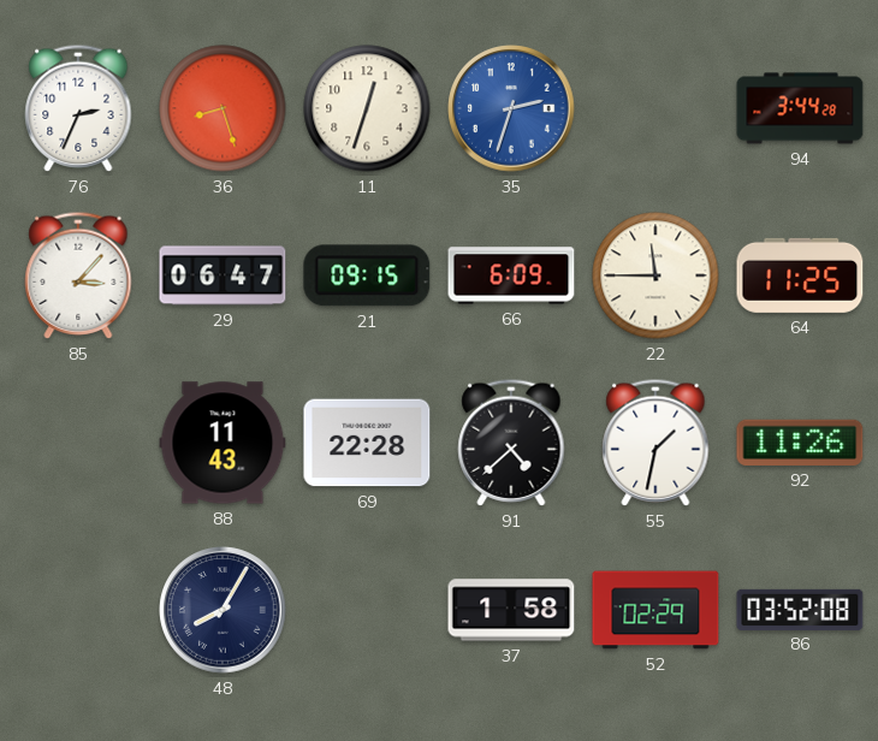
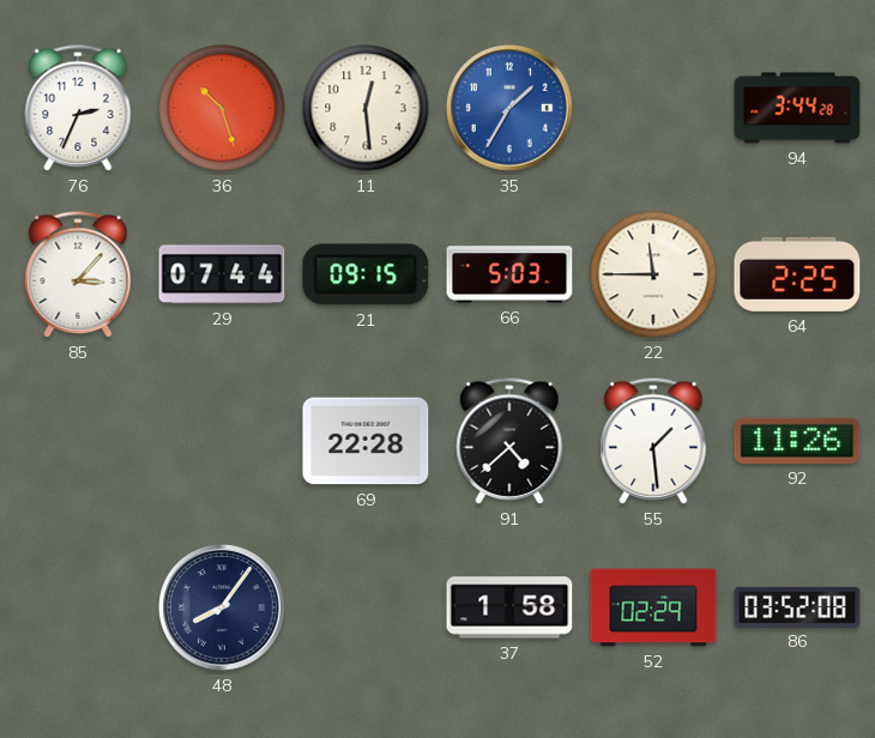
36: 8:27 -> 10:27 (222, 108)
11: 12:33 -> 12:29 (366, 108)
35: 2:33 -> 1:35 (509, 108)
29: 06:47 -> 07:44 (222, 274)
66: 6:09 -> 5:03 (509, 274)
64: 11:25 -> 2:25 (797, 274)
88: 11:43 -> none (223, 443)
55: 1:32 -> 1:29 (653, 441)
48: 8:05 -> 8:06 (222, 607)
